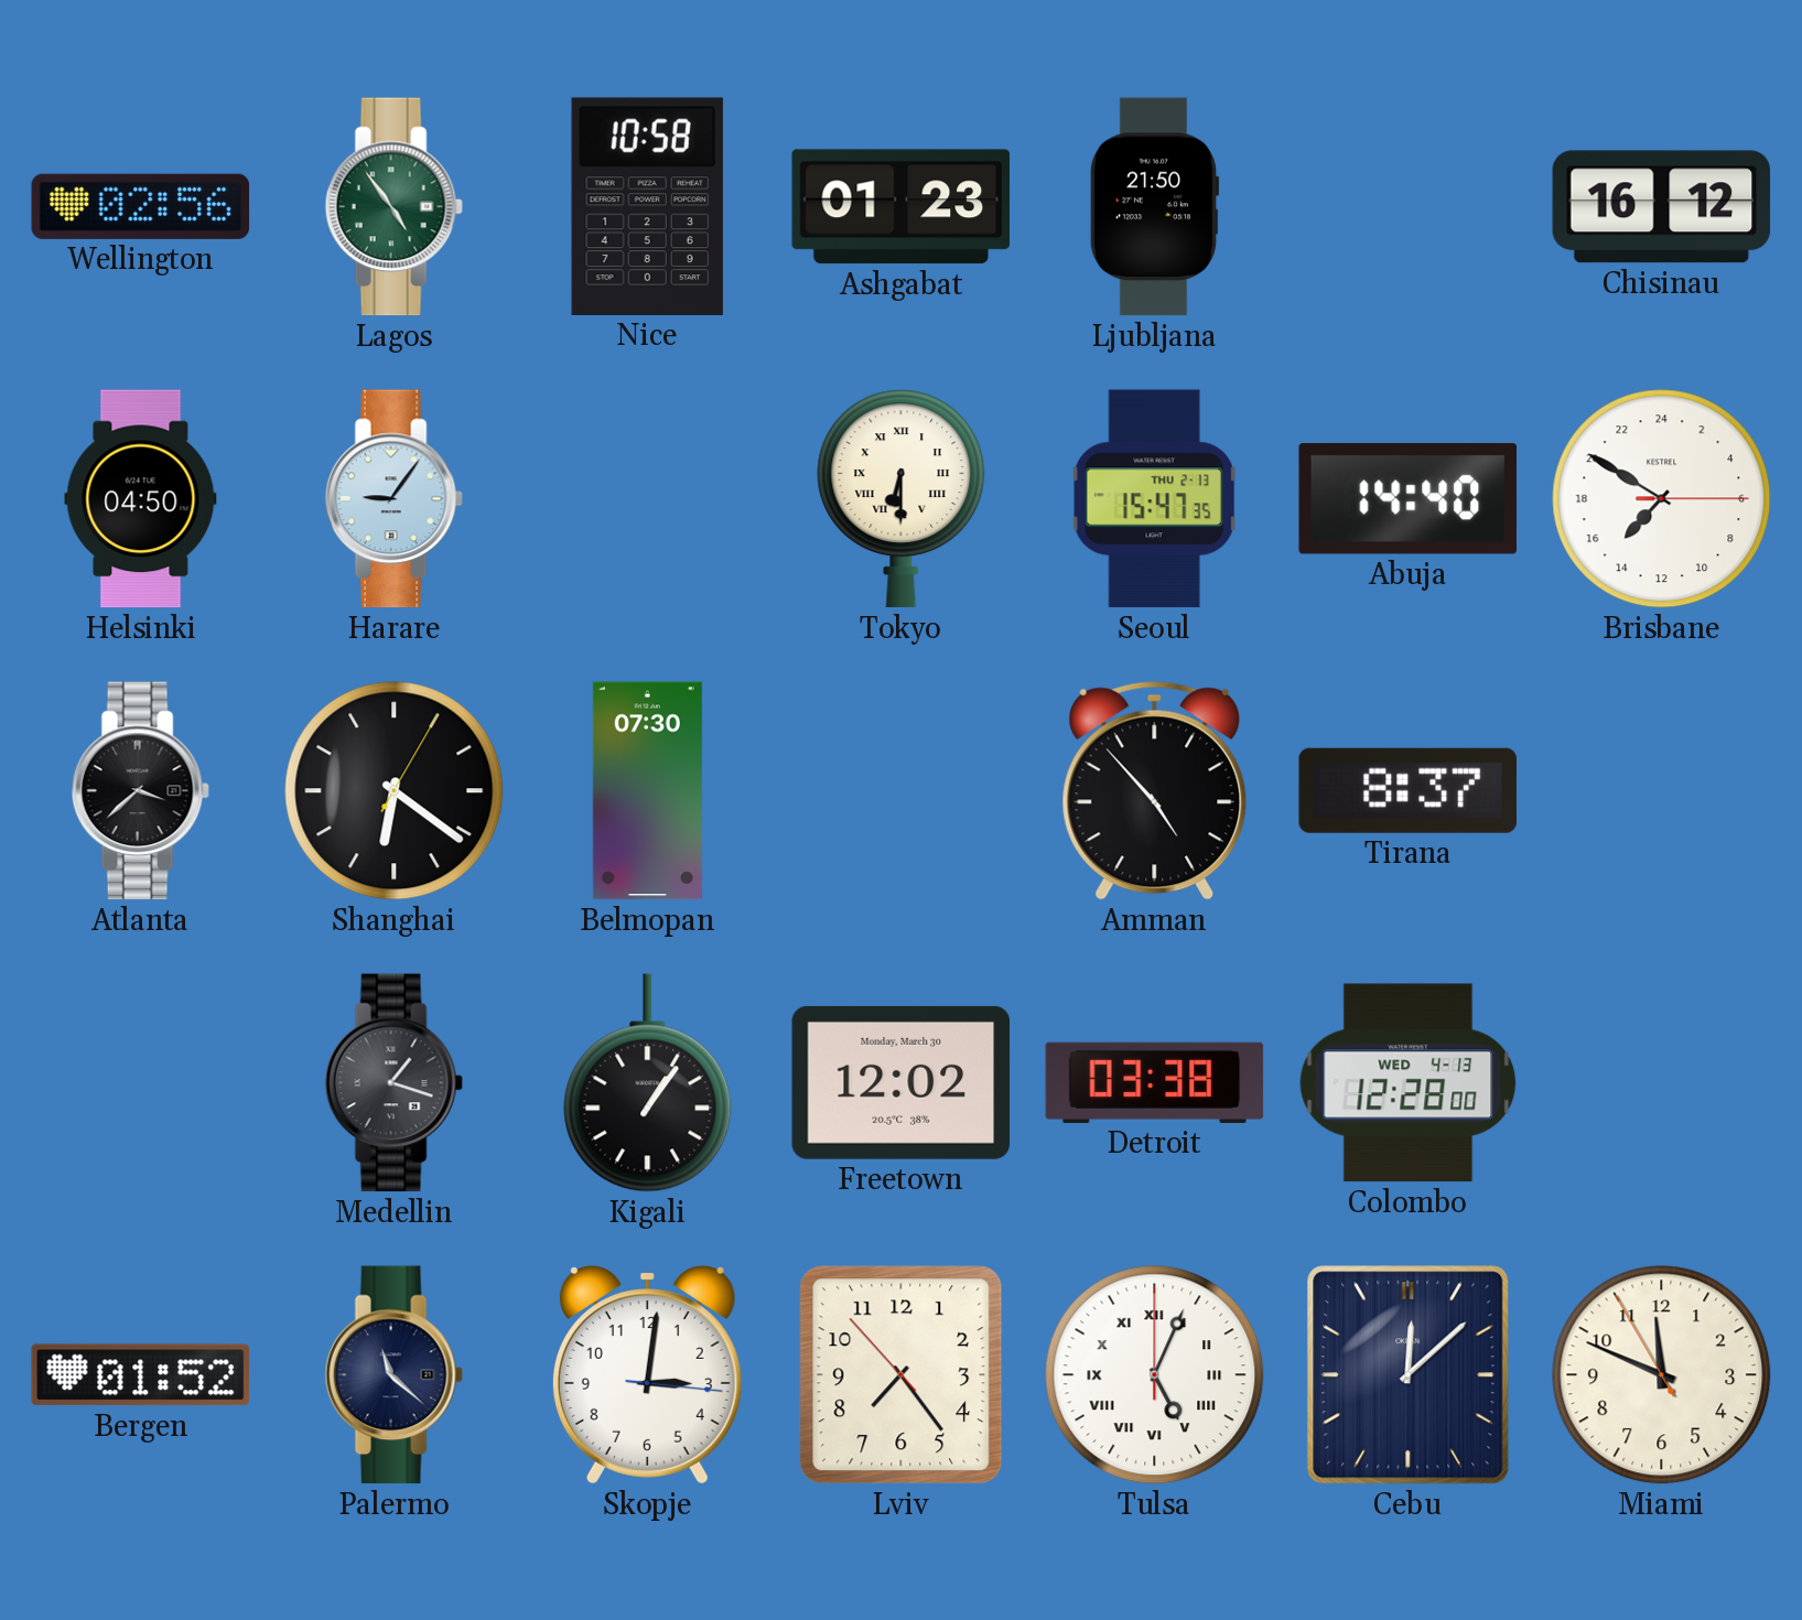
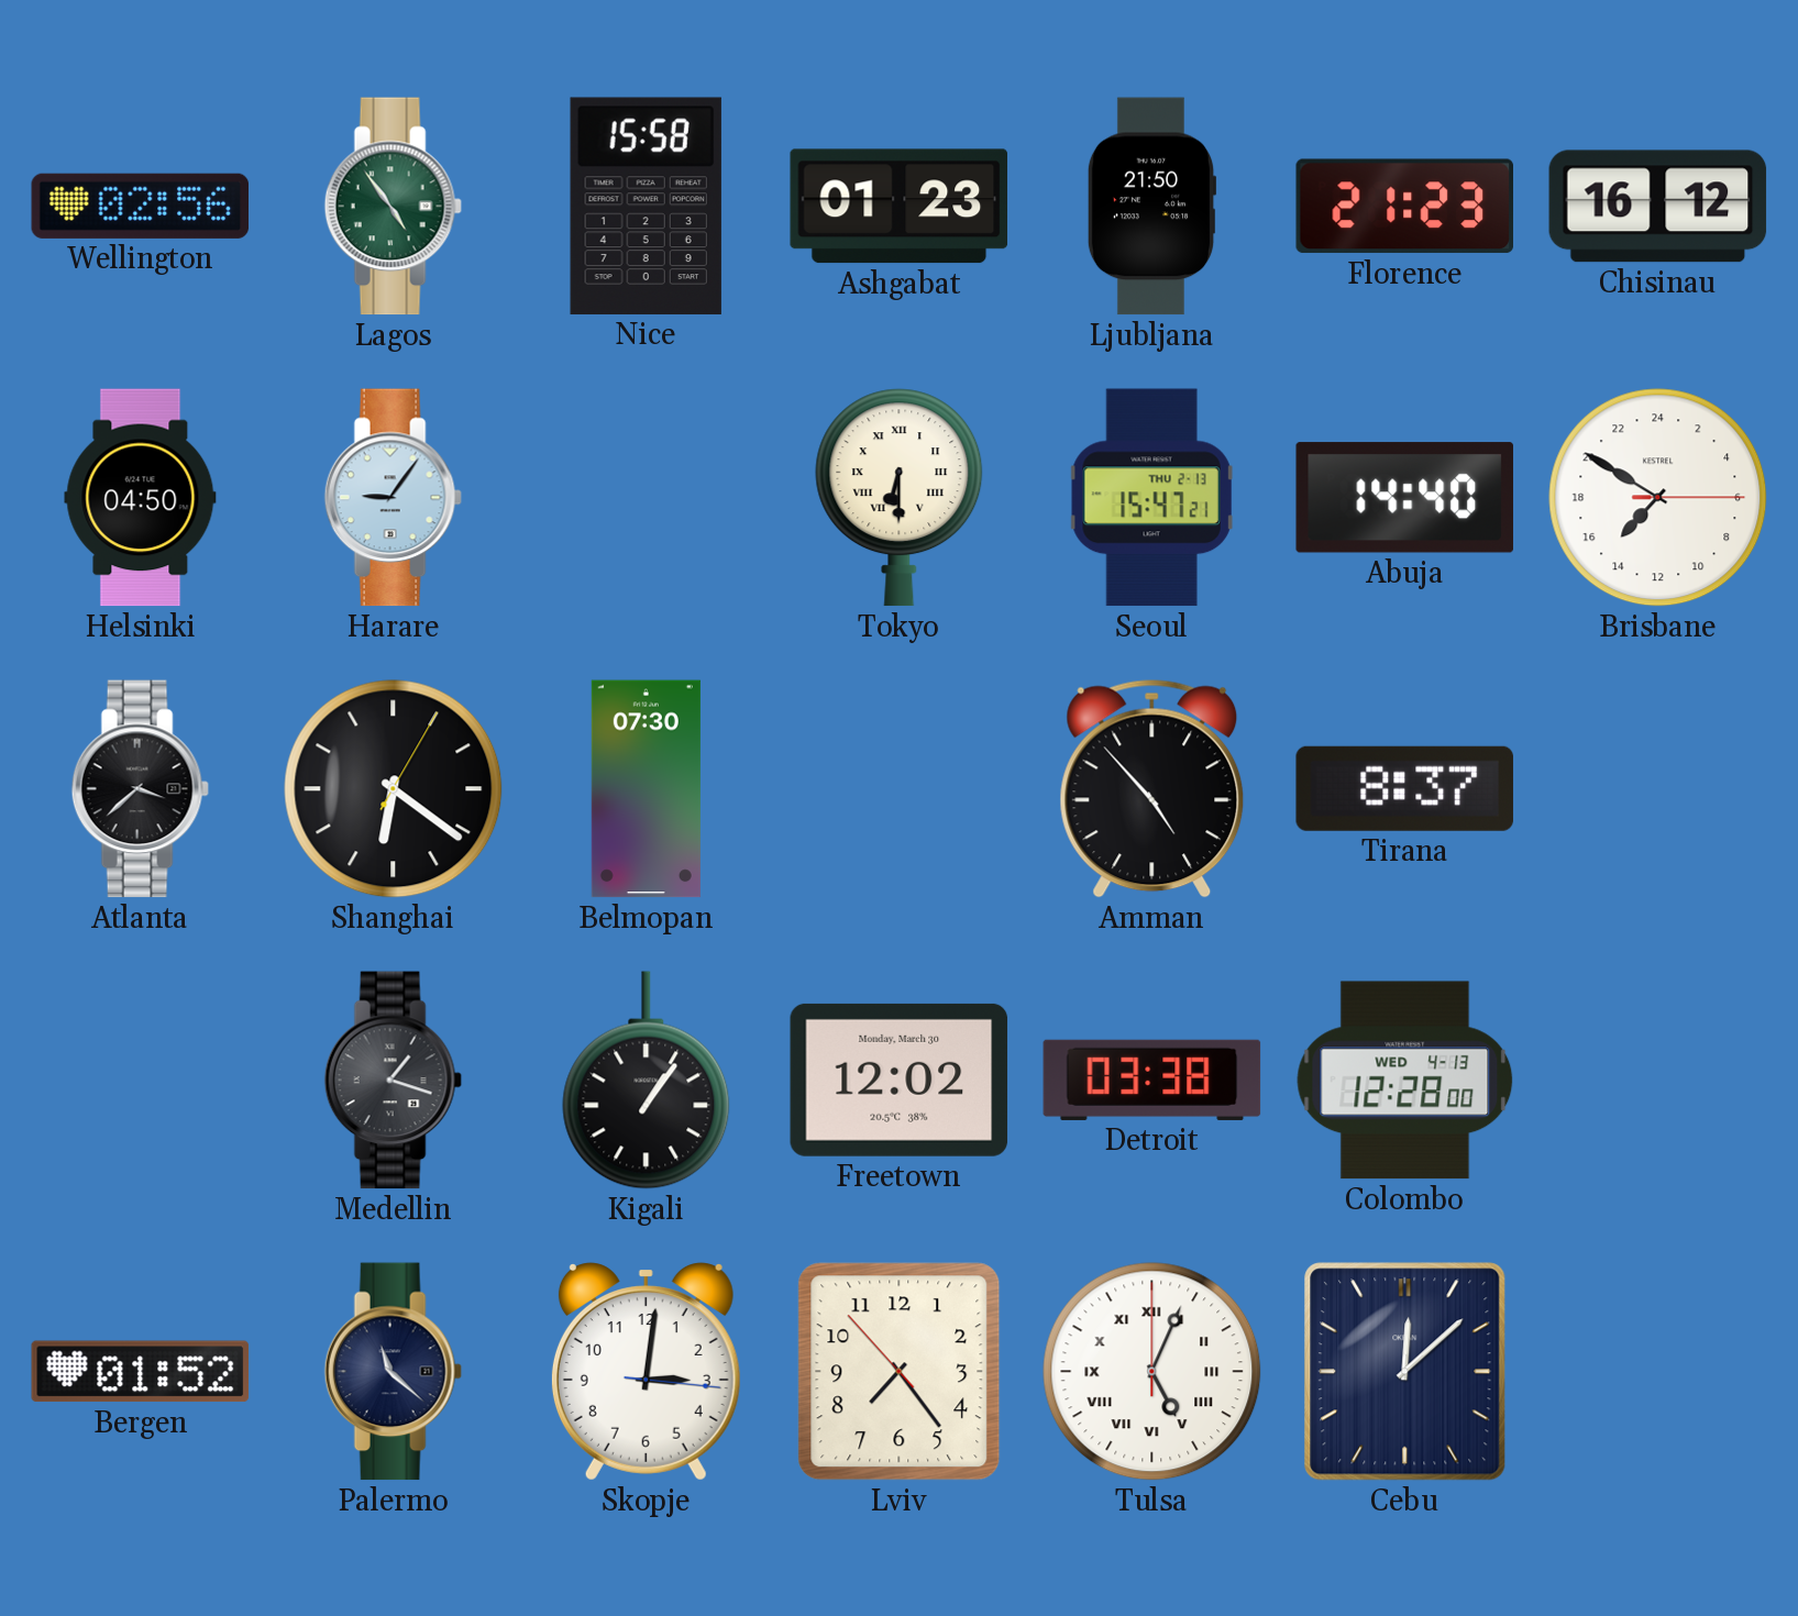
Nice: 10:58 -> 15:58 (646, 206)
Florence: none -> 21:23 (1404, 207)
Seoul: 15:47:35 -> 15:47:21 (1151, 498)
Miami: 11:48 -> none (1662, 1375)
